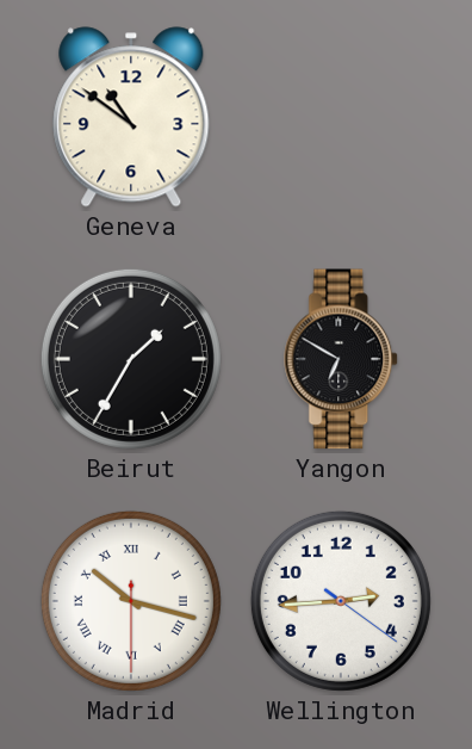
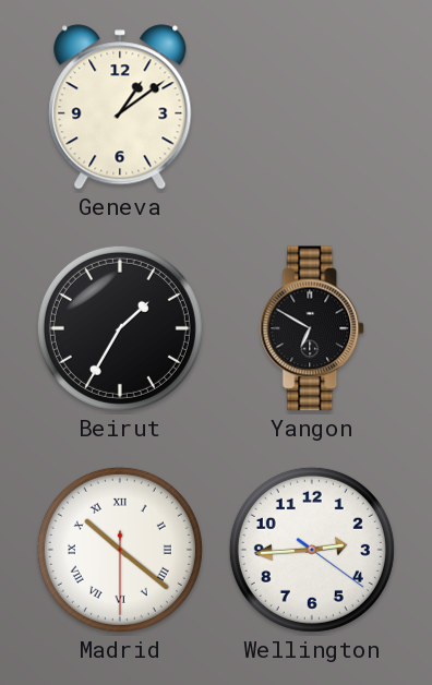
Geneva: 10:51 -> 1:09 (120, 107)
Madrid: 10:17 -> 10:21 (120, 550)
